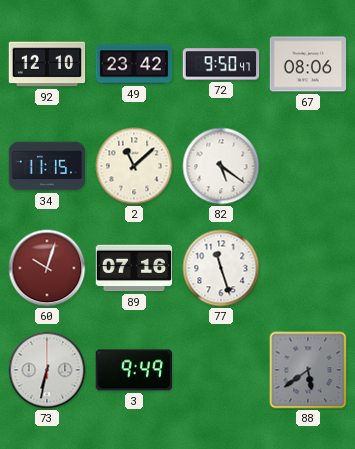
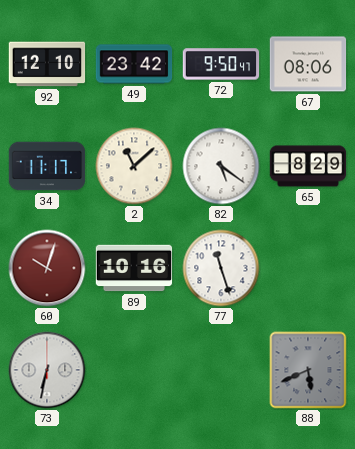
34: 11:15 -> 11:17 (47, 166)
65: none -> 8:29 (308, 166)
89: 07:16 -> 10:16 (134, 268)
3: 9:49 -> none (133, 370)
88: 5:39 -> 5:41 (308, 370)
